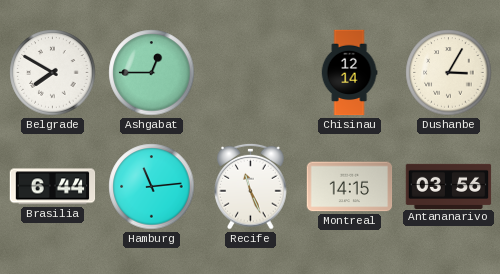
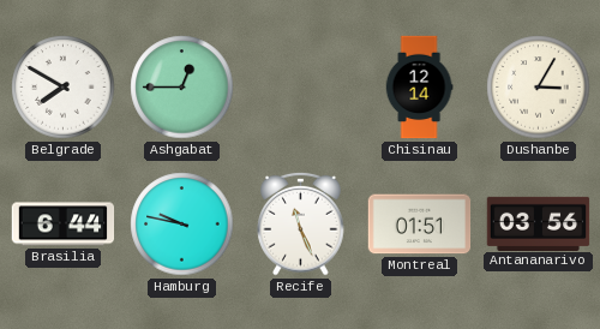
Hamburg: 11:14 -> 9:47 (182, 225)
Montreal: 14:15 -> 01:51 (420, 225)
